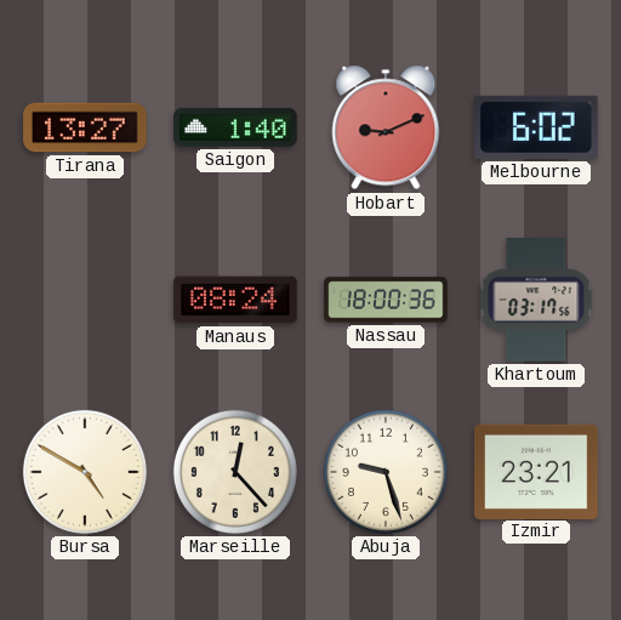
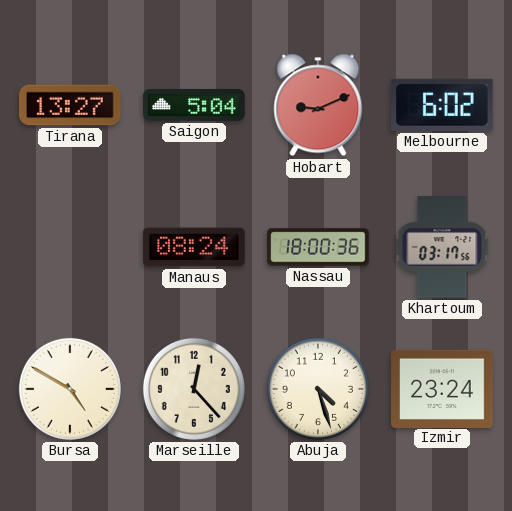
Saigon: 1:40 -> 5:04 (194, 105)
Abuja: 9:27 -> 4:27 (318, 389)
Izmir: 23:21 -> 23:24 (442, 388)
